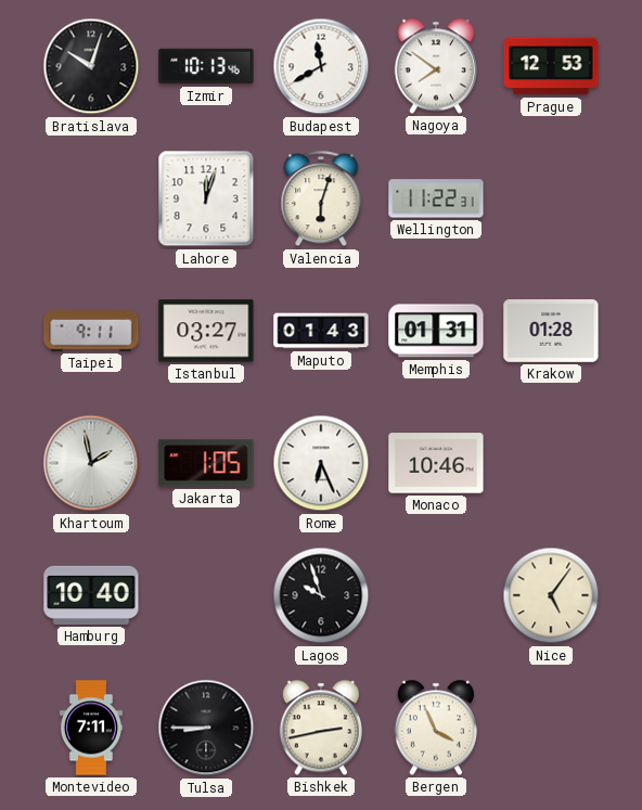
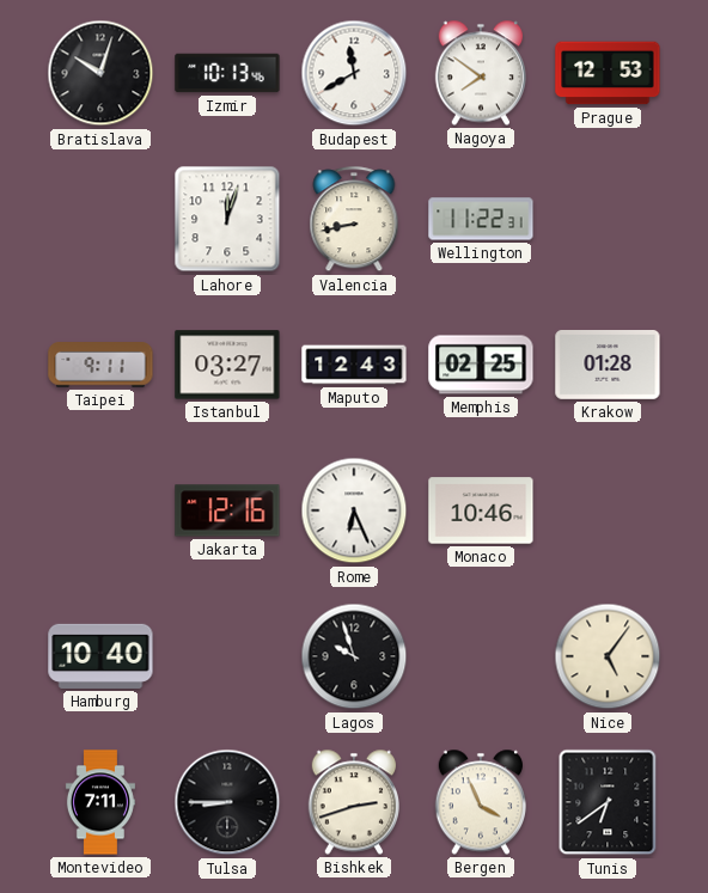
Valencia: 6:03 -> 8:43 (354, 220)
Maputo: 01:43 -> 12:43 (354, 365)
Memphis: 01:31 -> 02:25 (481, 365)
Khartoum: 1:58 -> none (91, 463)
Jakarta: 1:05 -> 12:16 (227, 510)
Bishkek: 2:43 -> 2:42 (353, 802)
Tunis: none -> 6:39 (608, 802)
